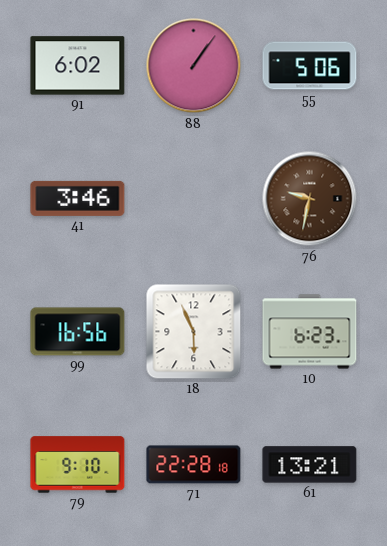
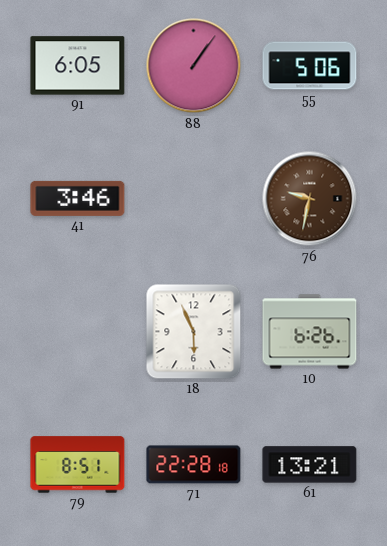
91: 6:02 -> 6:05 (78, 66)
99: 16:56 -> none (78, 332)
10: 6:23 -> 6:26 (310, 332)
79: 9:10 -> 8:51 (78, 465)
